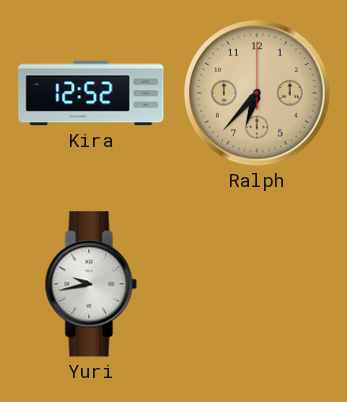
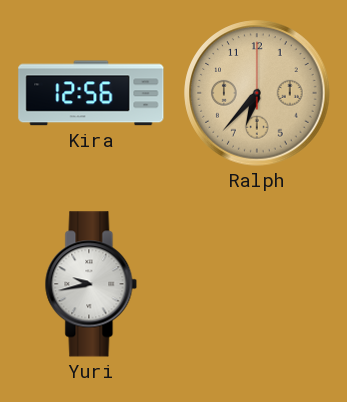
Kira: 12:52 -> 12:56 (91, 93)
